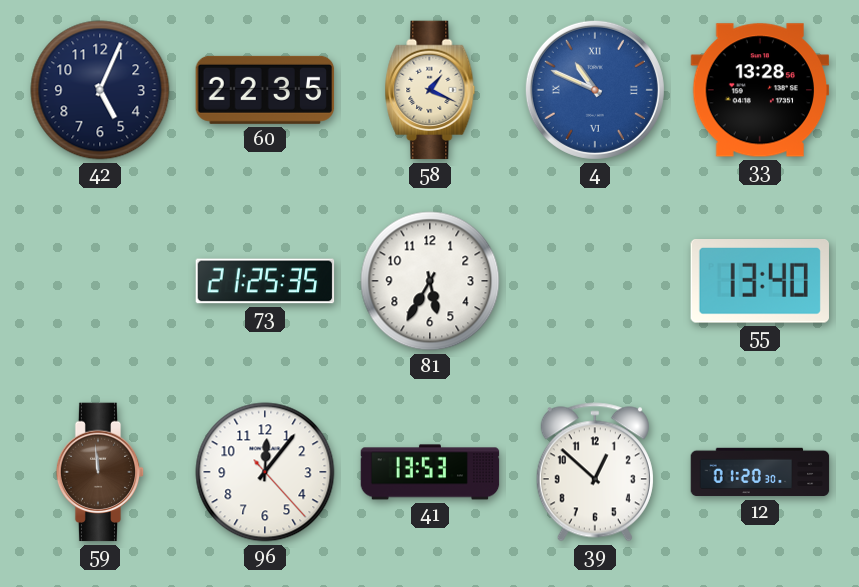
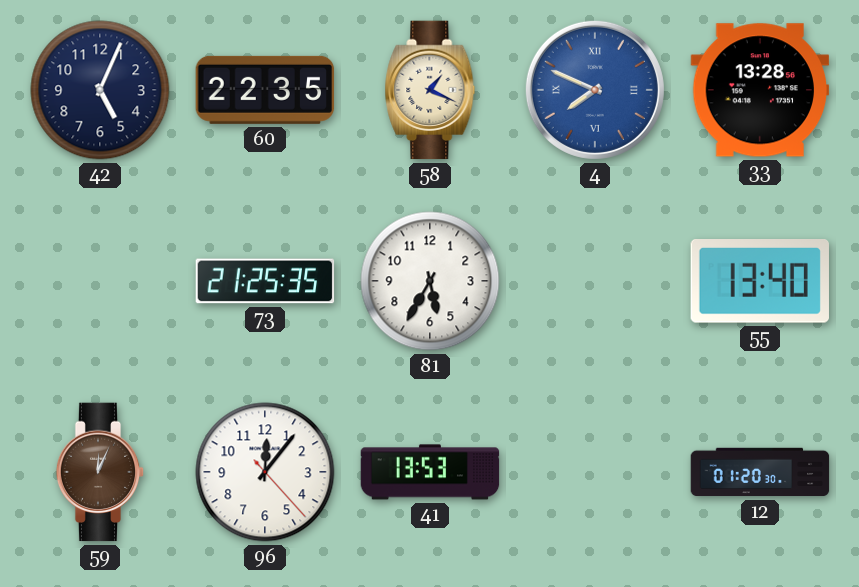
4: 10:49 -> 7:49 (595, 90)
59: 11:59 -> 12:04 (100, 472)
39: 12:52 -> none (595, 472)
